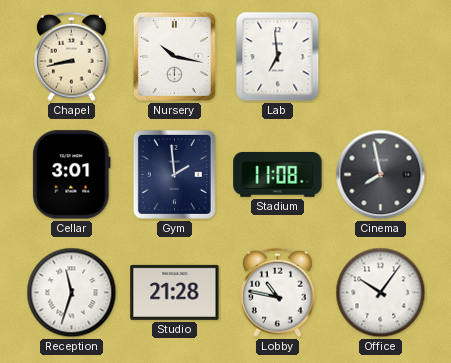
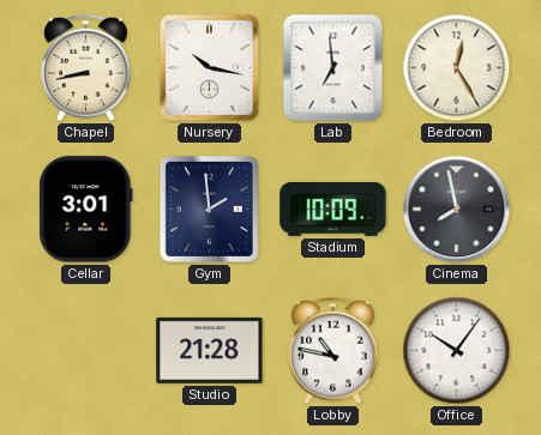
Bedroom: none -> 12:25 (457, 68)
Stadium: 11:08 -> 10:09 (333, 209)
Reception: 11:33 -> none (72, 293)
